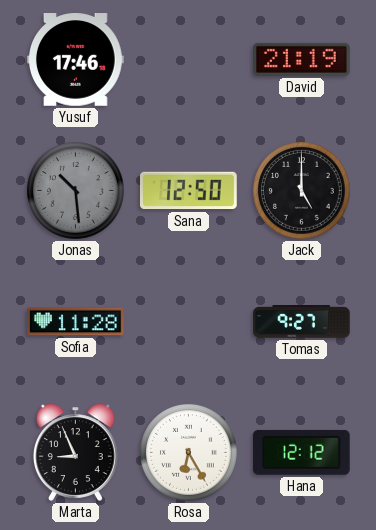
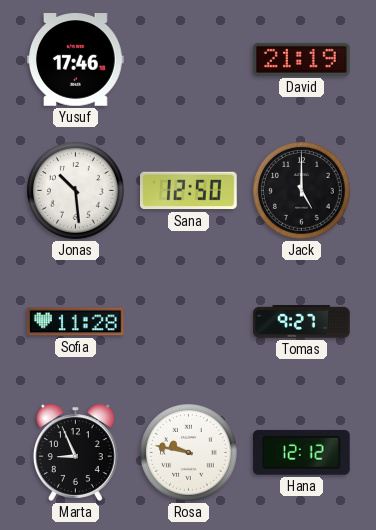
Jonas dial: grey -> white (76, 191)
Rosa: 6:25 -> 9:47 (189, 453)
